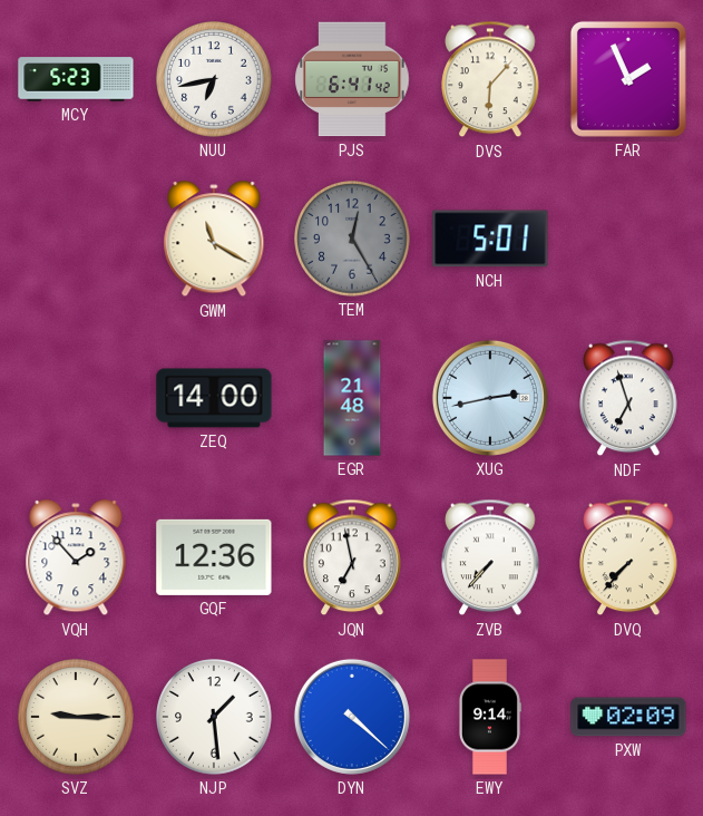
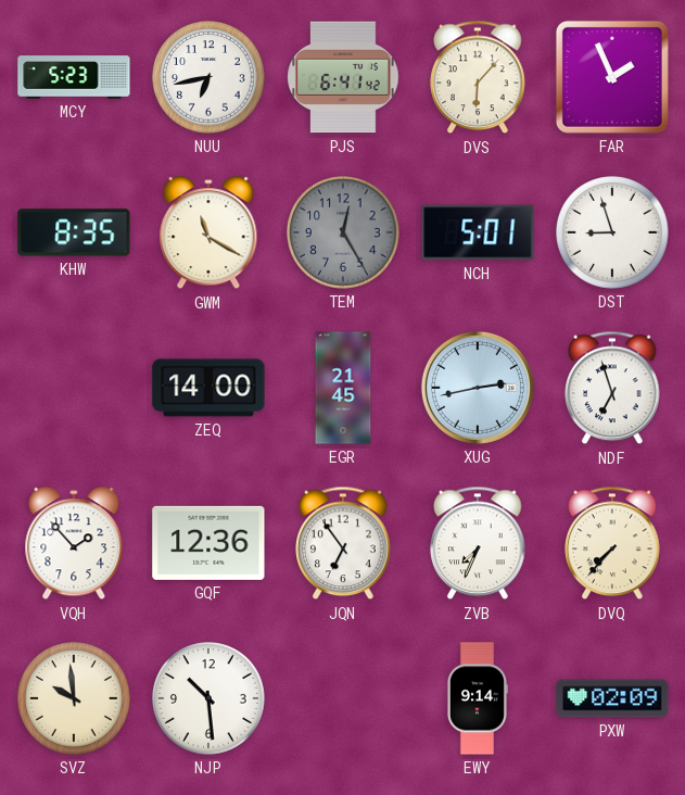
KHW: none -> 8:35 (74, 232)
DST: none -> 8:57 (612, 232)
EGR: 21:48 -> 21:45 (343, 388)
JQN: 6:58 -> 6:54 (343, 543)
ZVB: 7:37 -> 7:34 (478, 543)
SVZ: 9:15 -> 9:59 (74, 698)
NJP: 1:29 -> 10:29 (208, 698)
DYN: 4:22 -> none (352, 717)
